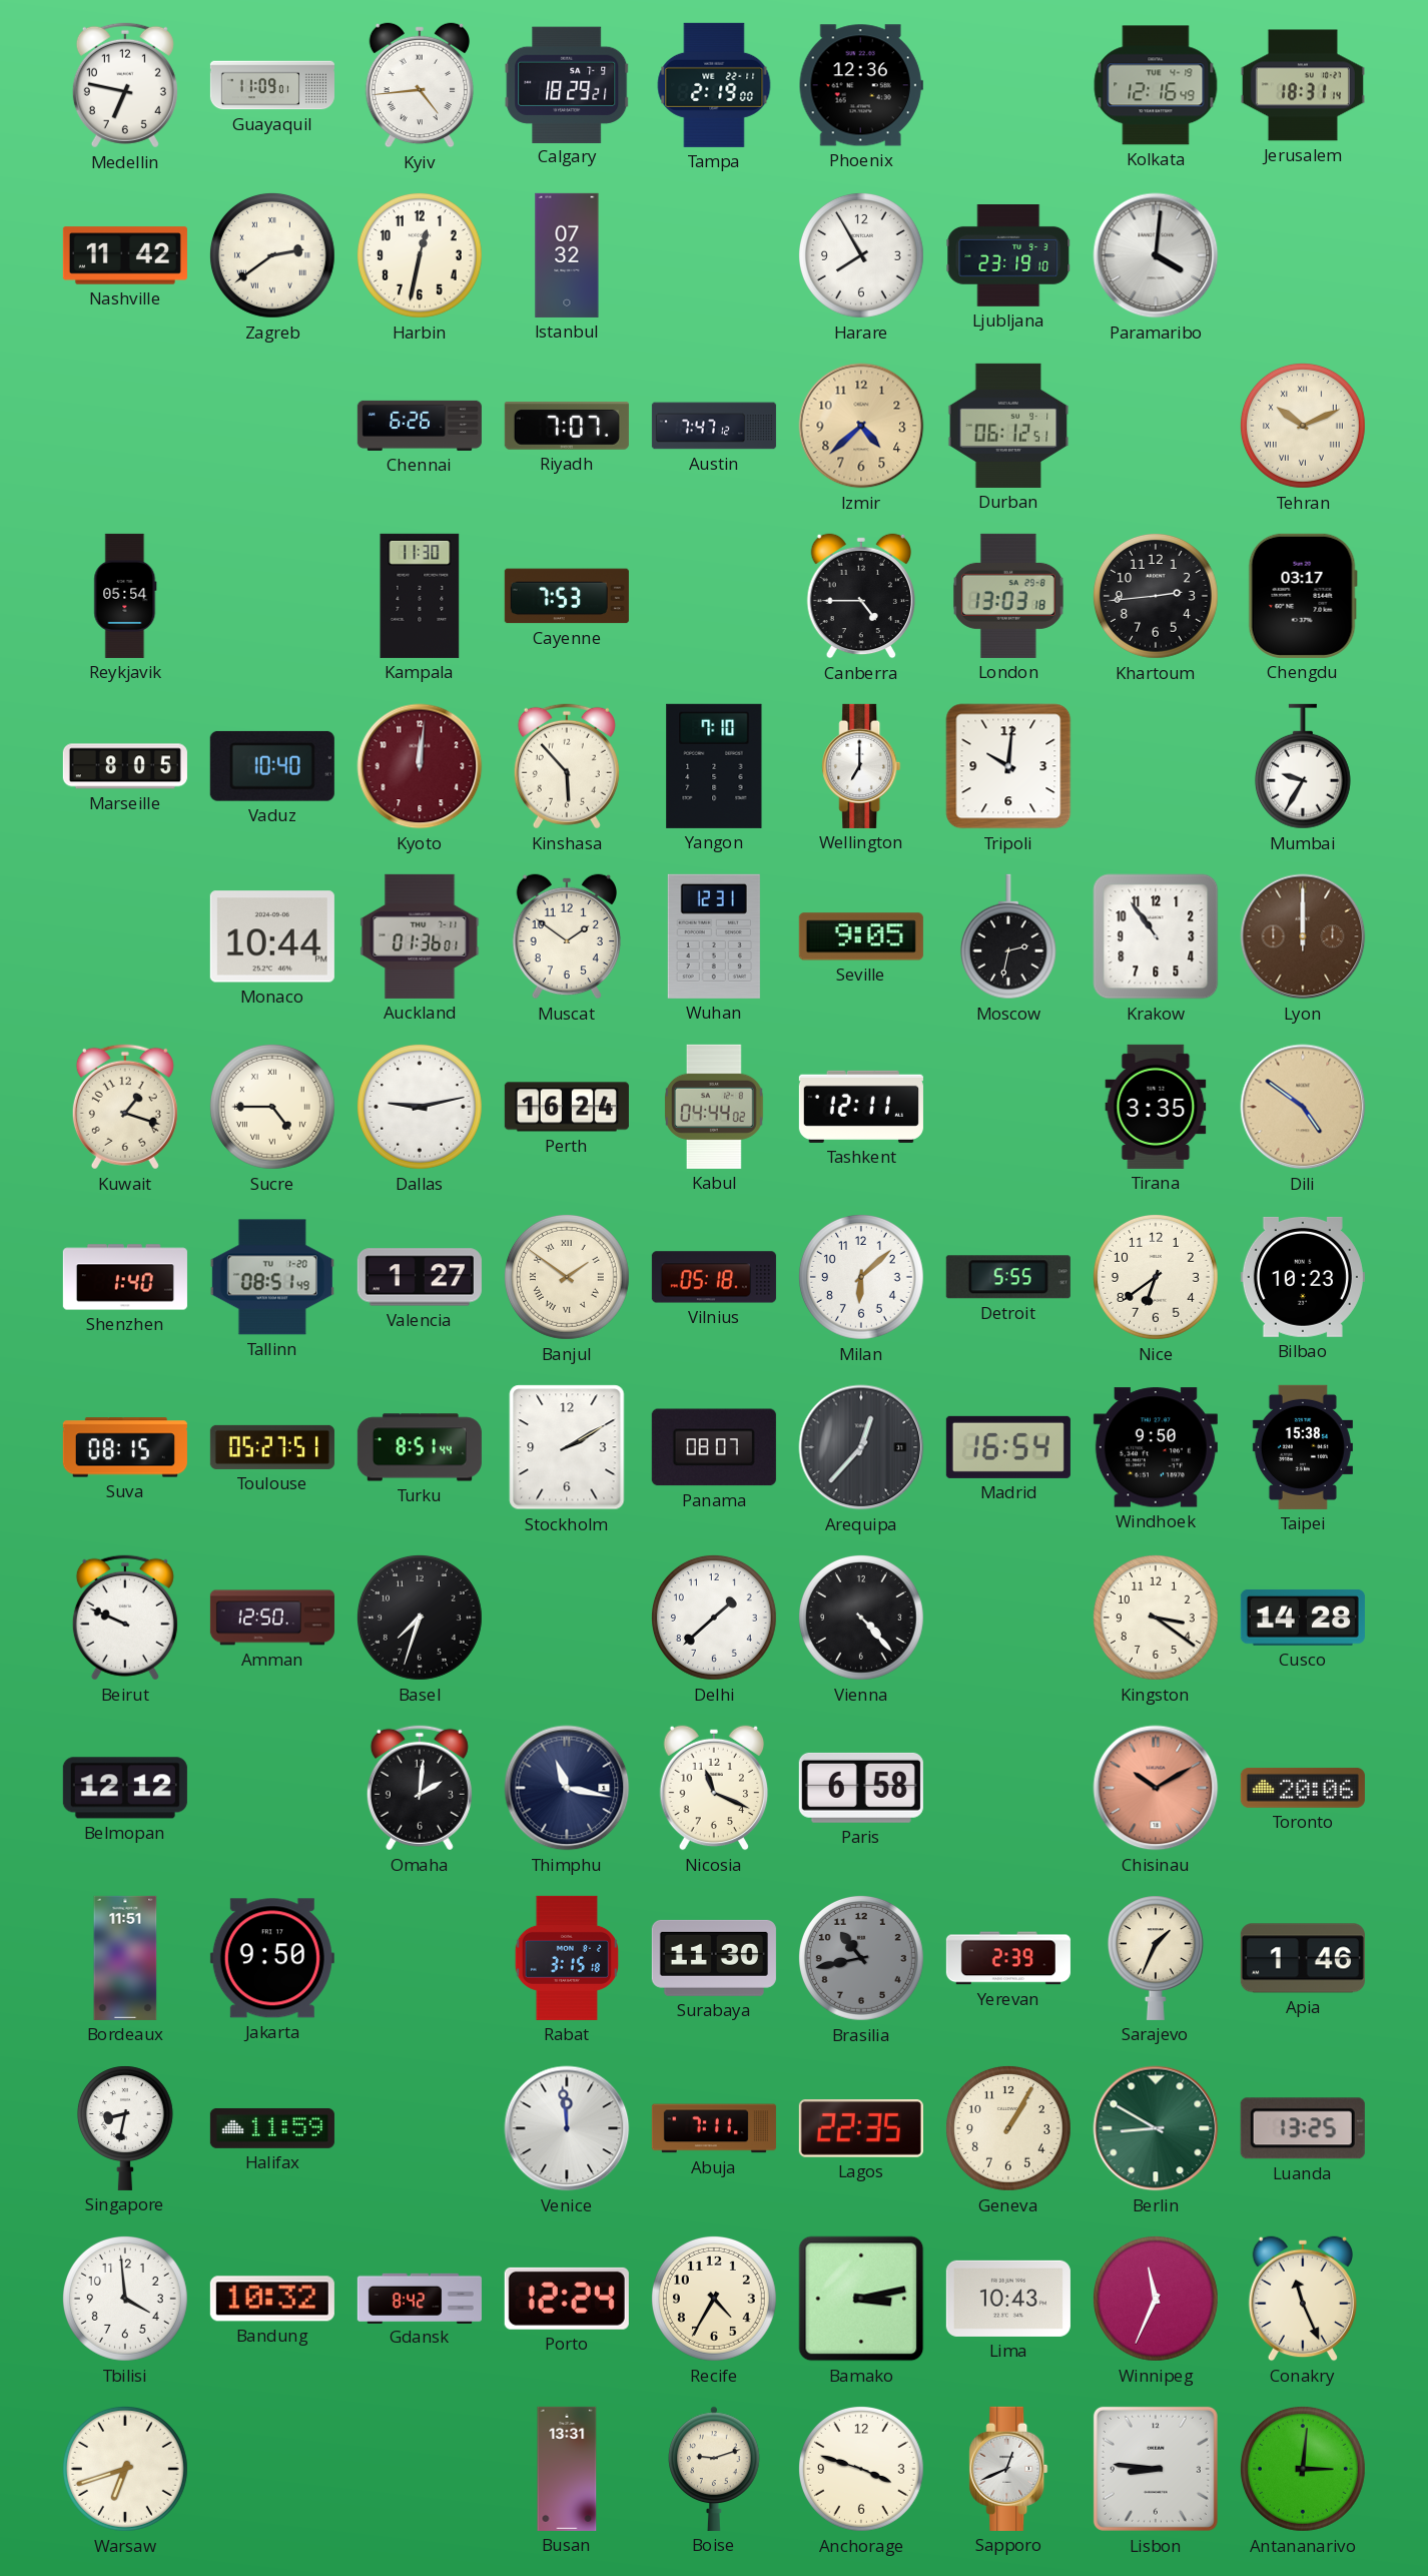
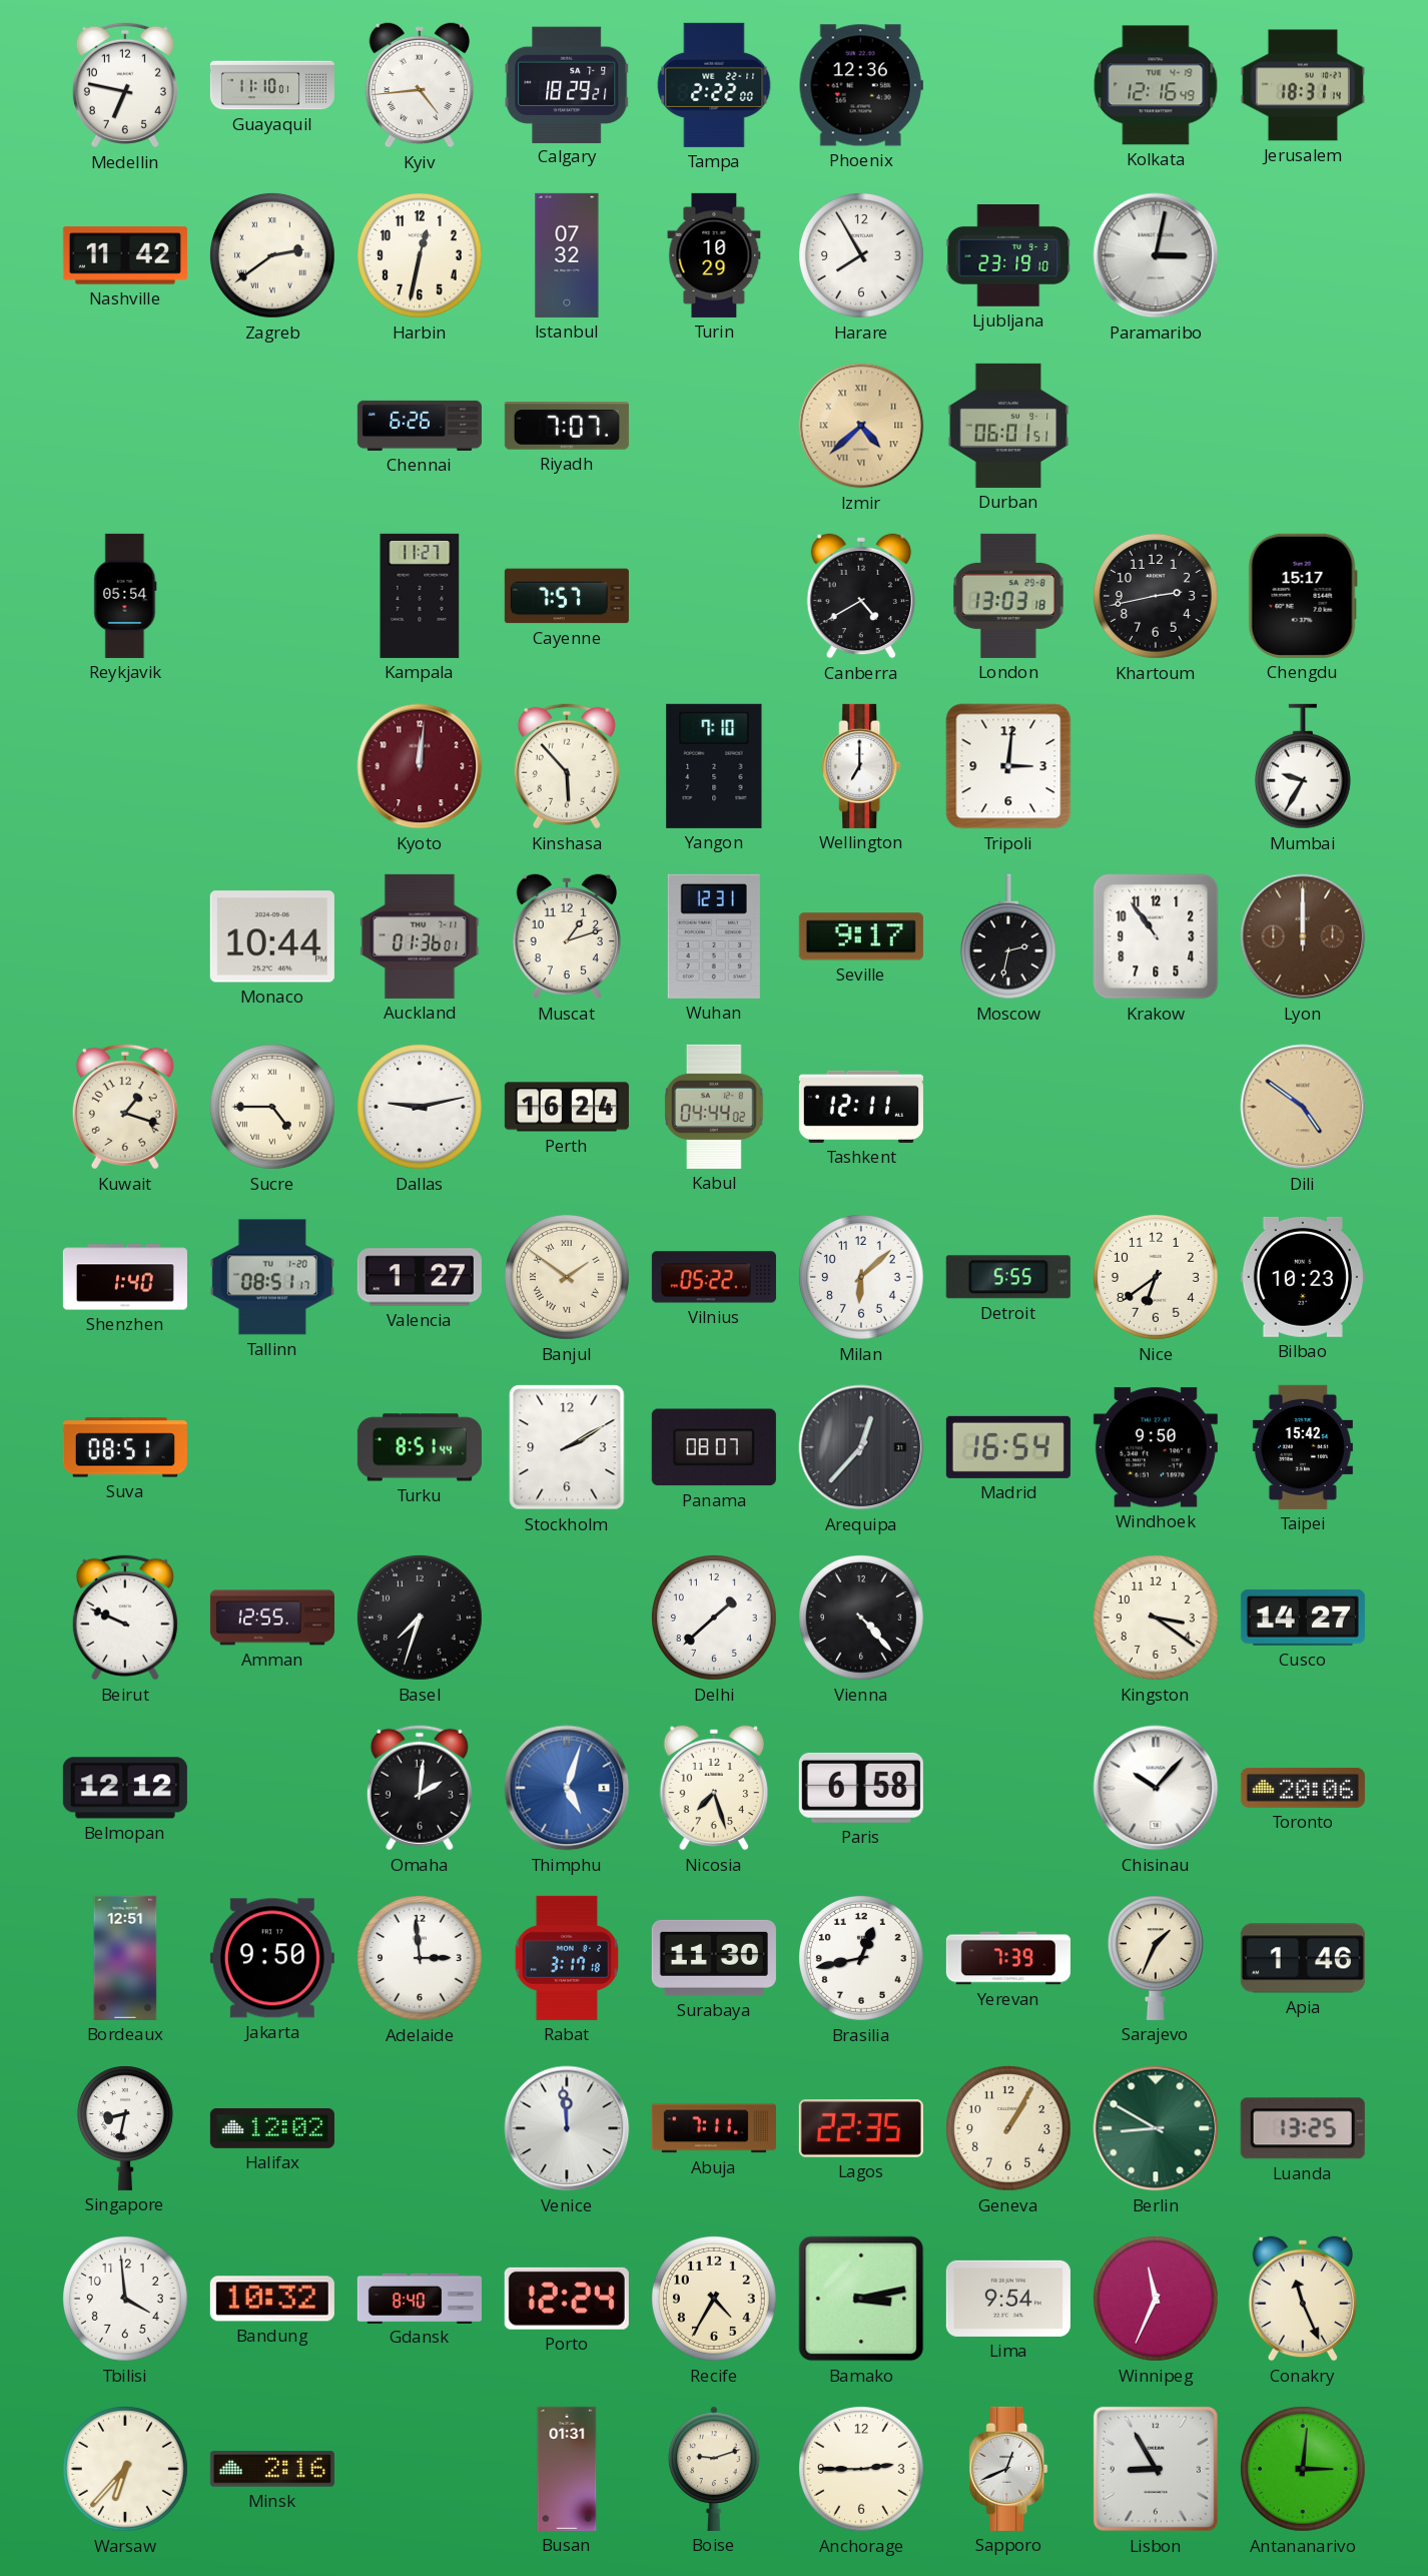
Guayaquil: 11:09 -> 11:10 (272, 85)
Tampa: 2:19 -> 2:22 (714, 85)
Turin: none -> 10:29 (714, 255)
Paramaribo: 4:01 -> 3:02 (1156, 255)
Austin: 7:47 -> none (714, 426)
Izmir numerals: Arabic -> Roman (861, 426)
Durban: 06:12 -> 06:01 (1008, 426)
Tehran: 10:11 -> none (1303, 426)
Kampala: 11:30 -> 11:27 (420, 596)
Cayenne: 7:53 -> 7:57 (567, 596)
Canberra: 4:45 -> 4:40 (860, 596)
Khartoum: 2:44 -> 2:43 (1156, 596)
Chengdu: 03:17 -> 15:17 (1303, 596)
Marseille: 8:05 -> none (125, 766)
Vaduz: 10:40 -> none (272, 766)
Tripoli: 10:01 -> 3:01 (1008, 766)
Muscat: 1:51 -> 1:12 (566, 936)
Seville: 9:05 -> 9:17 (861, 936)
Tirana: 3:35 -> none (1156, 1107)
Tallinn: 08:51:49 -> 08:51:17 (272, 1277)
Vilnius: 05:18 -> 05:22 (714, 1277)
Suva: 08:15 -> 08:51 (125, 1447)
Toulouse: 05:27 -> none (272, 1447)
Taipei: 15:38 -> 15:42 (1303, 1447)
Amman: 12:50 -> 12:55 (272, 1618)
Cusco: 14:28 -> 14:27 (1303, 1618)
Thimphu: 11:17 -> 5:03 (567, 1788)
Thimphu dial: navy -> blue (567, 1788)
Nicosia: 11:19 -> 7:27 (713, 1788)
Chisinau: 10:10 -> 10:07 (1156, 1788)
Chisinau dial: salmon -> white (1156, 1788)
Bordeaux: 11:51 -> 12:51 (125, 1958)
Adelaide: none -> 2:59 (420, 1958)
Rabat: 3:15 -> 3:17 (566, 1958)
Brasilia: 10:43 -> 12:43 (861, 1958)
Brasilia dial: grey -> white (861, 1958)
Yerevan: 2:39 -> 7:39 (1008, 1958)
Halifax: 11:59 -> 12:02 (272, 2128)
Gdansk: 8:42 -> 8:40 (420, 2298)
Lima: 10:43 -> 9:54 (1008, 2299)
Warsaw: 6:42 -> 6:37 (125, 2469)
Minsk: none -> 2:16 (272, 2469)
Busan: 13:31 -> 01:31 (567, 2469)
Anchorage: 3:48 -> 2:45 (861, 2469)
Lisbon: 8:46 -> 8:55 (1156, 2469)
